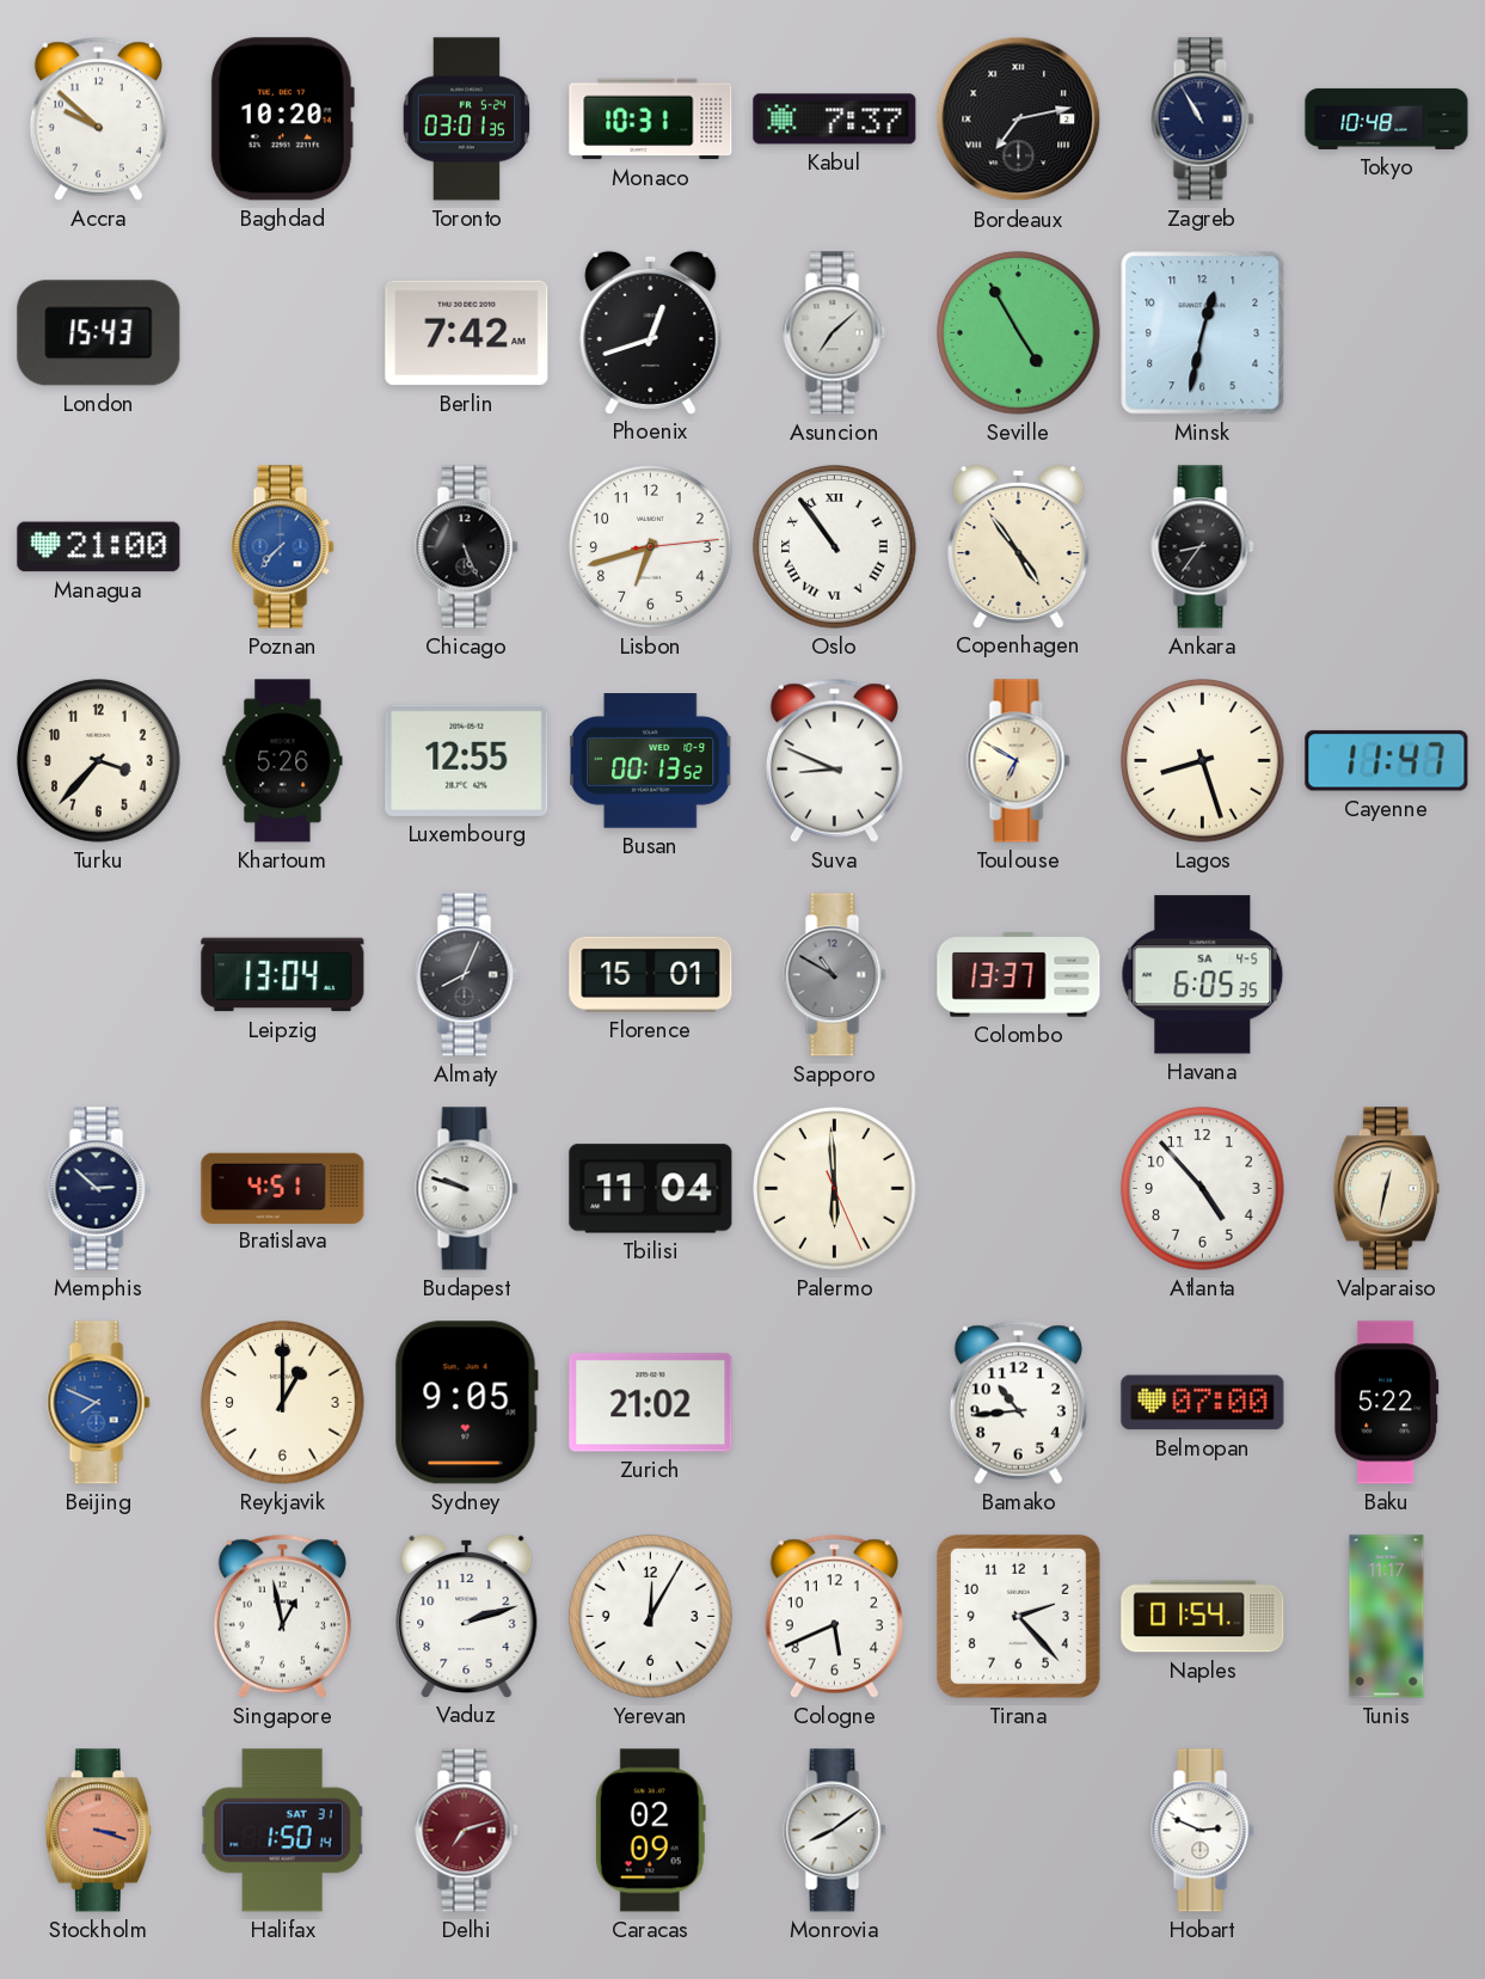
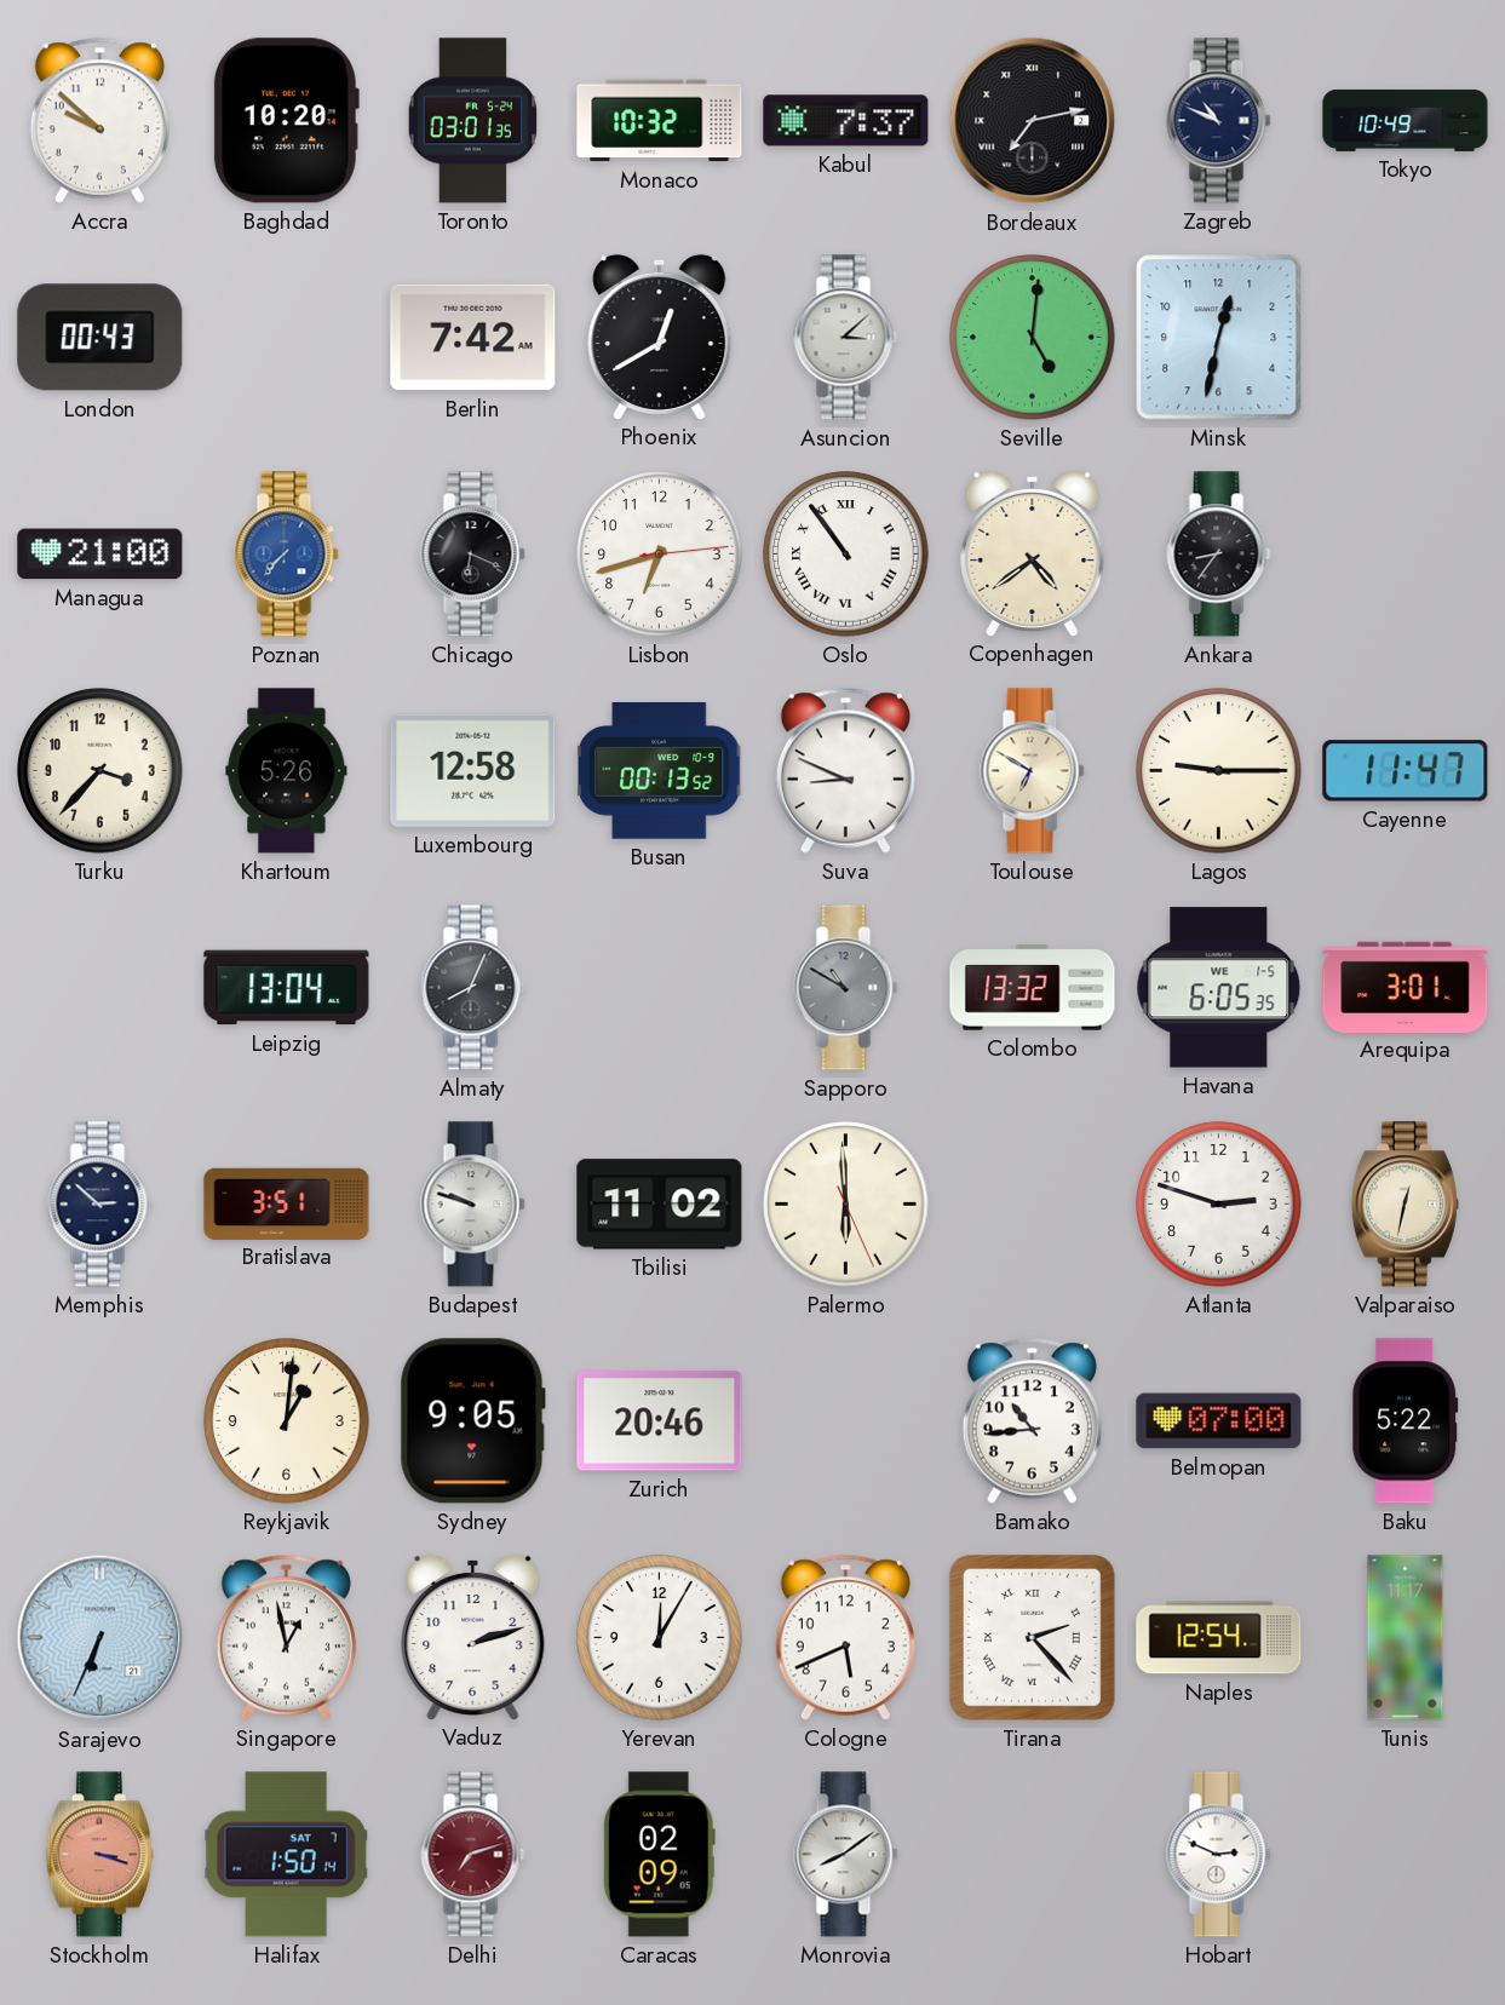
Monaco: 10:31 -> 10:32 (660, 121)
Zagreb: 10:55 -> 10:49 (1219, 121)
Tokyo: 10:48 -> 10:49 (1406, 120)
London: 15:43 -> 00:43 (100, 338)
Phoenix: 12:42 -> 12:40 (660, 337)
Asuncion: 7:08 -> 3:08 (846, 338)
Seville: 4:55 -> 5:01 (1033, 338)
Chicago: 5:26 -> 6:19 (473, 555)
Copenhagen: 4:54 -> 4:39 (1033, 553)
Luxembourg: 12:55 -> 12:58 (473, 770)
Lagos: 8:27 -> 9:15 (1219, 771)
Florence: 15:01 -> none (651, 974)
Colombo: 13:37 -> 13:32 (1033, 988)
Havana date: SA 4-5 -> WE 1-5 (1219, 988)
Arequipa: none -> 3:01 (1406, 987)
Bratislava: 4:51 -> 3:51 (287, 1203)
Tbilisi: 11:04 -> 11:02 (660, 1205)
Atlanta: 4:53 -> 2:48 (1219, 1205)
Beijing: 7:49 -> none (99, 1403)
Reykjavik: 1:00 -> 1:01 (287, 1421)
Zurich: 21:02 -> 20:46 (660, 1421)
Sarajevo: none -> 6:34 (100, 1638)
Tirana numerals: Arabic -> Roman (1032, 1637)
Naples: 01:54 -> 12:54 (1219, 1638)
Halifax date: SAT 31 -> SAT 7 (287, 1855)
